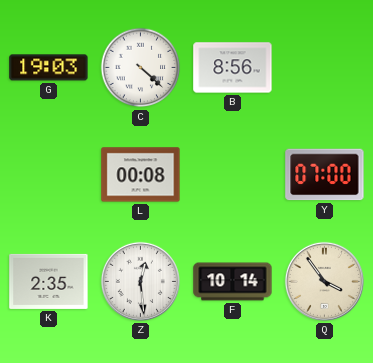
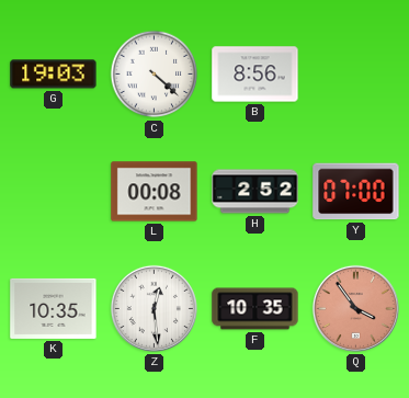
H: none -> 2:52 (255, 192)
K: 2:35 -> 10:35 (54, 308)
F: 10:14 -> 10:35 (255, 309)
Q dial: cream -> salmon (355, 308)
